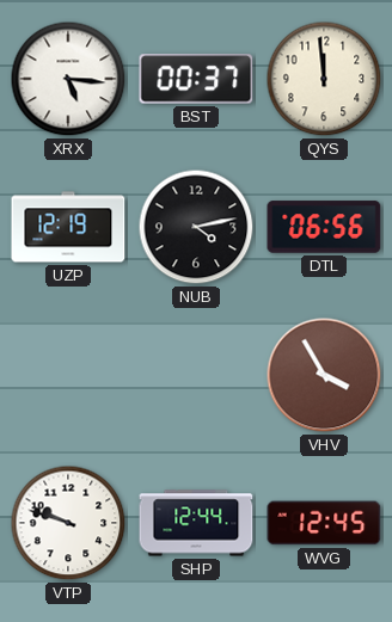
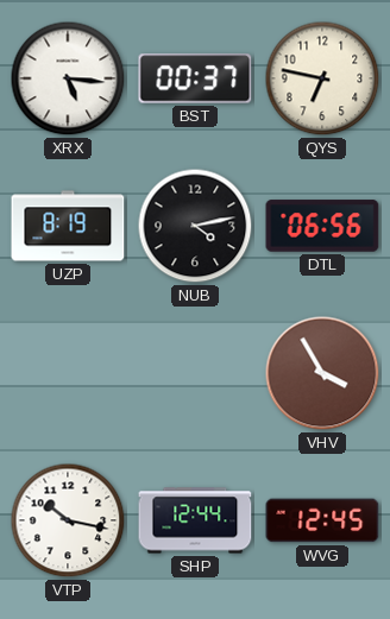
QYS: 11:59 -> 6:47 (322, 78)
UZP: 12:19 -> 8:19 (68, 226)
VTP: 9:48 -> 10:17 (68, 520)
